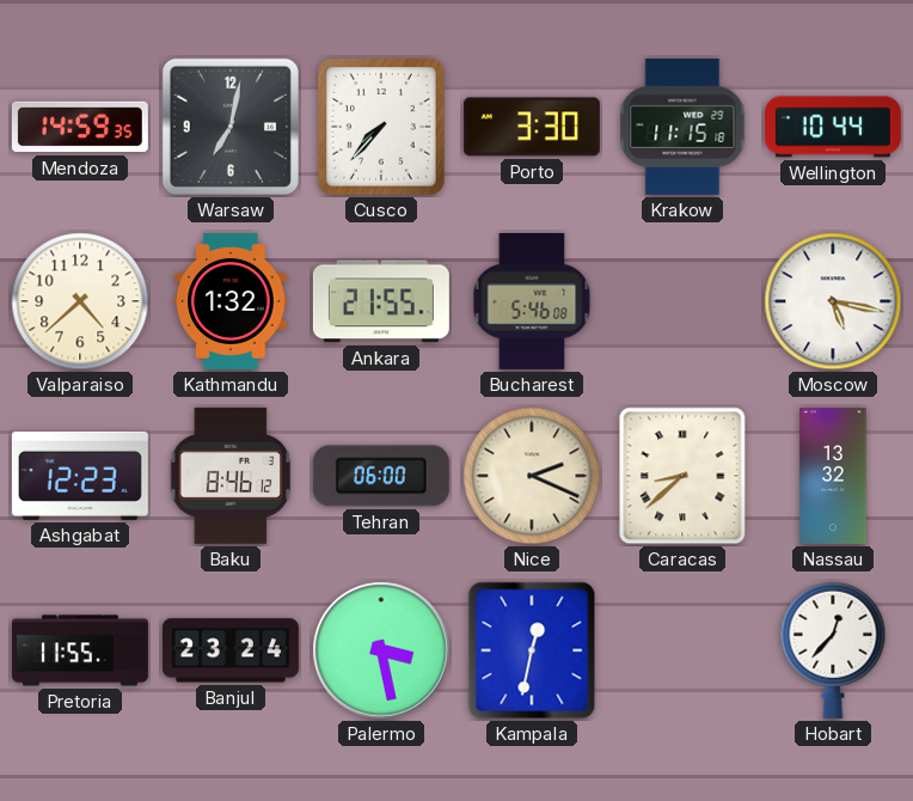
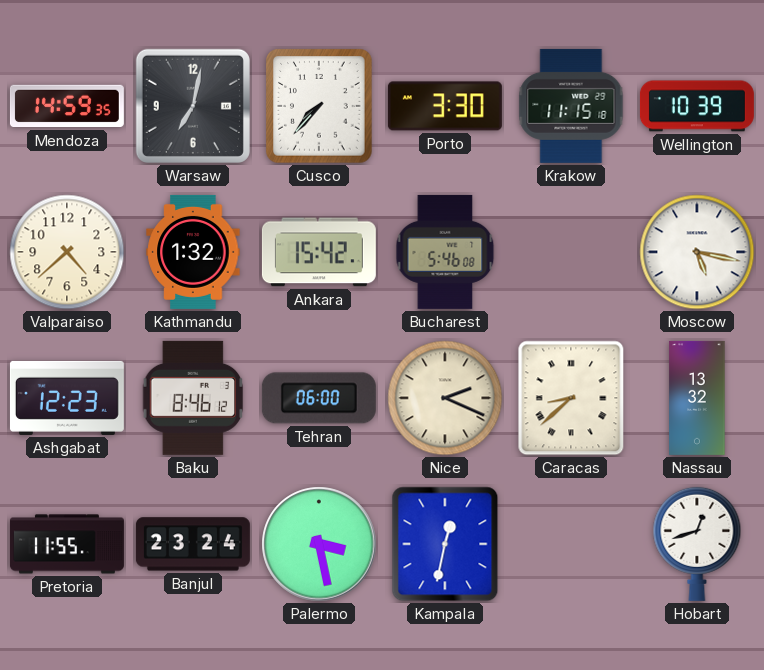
Wellington: 10:44 -> 10:39 (697, 106)
Ankara: 21:55 -> 15:42 (319, 252)
Hobart: 12:37 -> 12:42 (697, 544)
